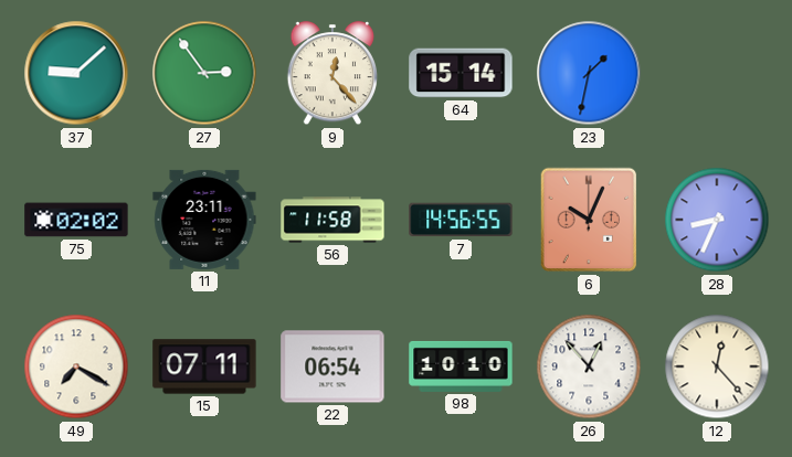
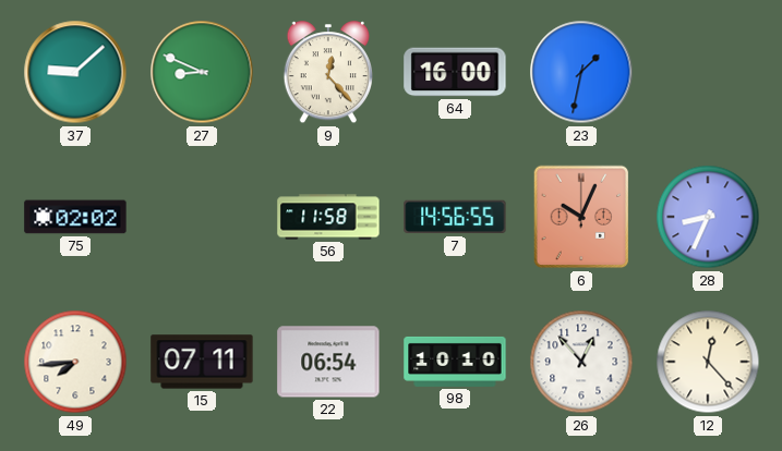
27: 2:54 -> 8:49 (202, 72)
64: 15:14 -> 16:00 (455, 72)
11: 23:11 -> none (204, 220)
49: 7:20 -> 7:44 (75, 362)
